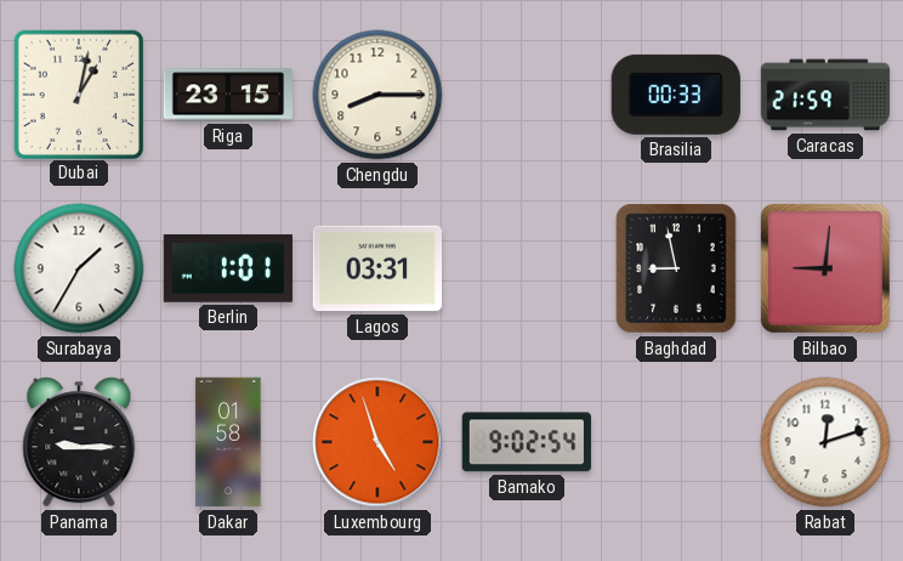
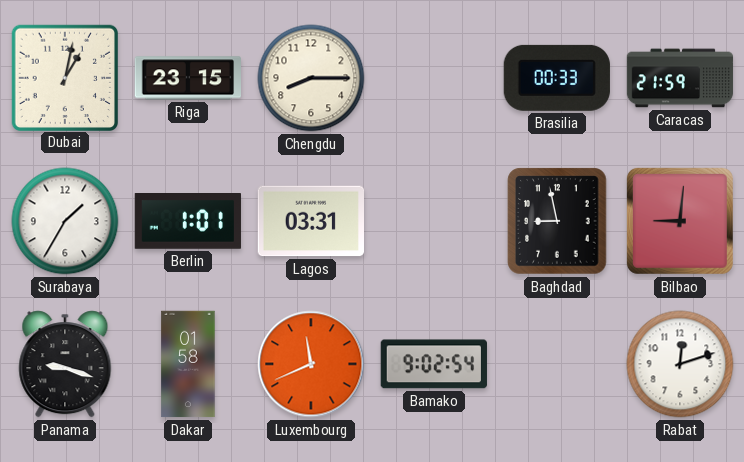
Panama: 9:15 -> 9:18 (65, 364)
Luxembourg: 4:57 -> 11:41 (311, 364)
